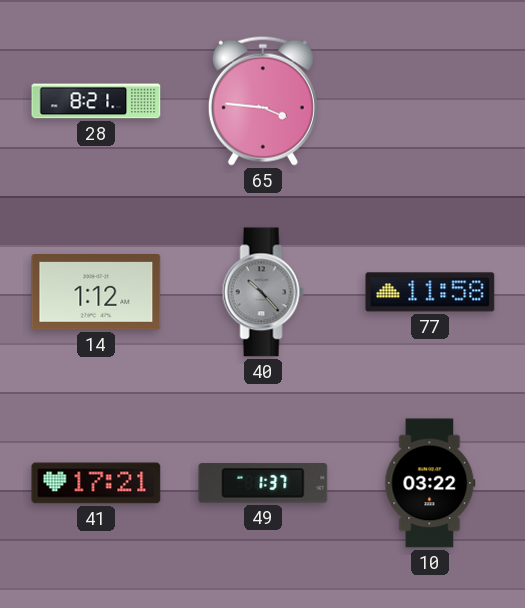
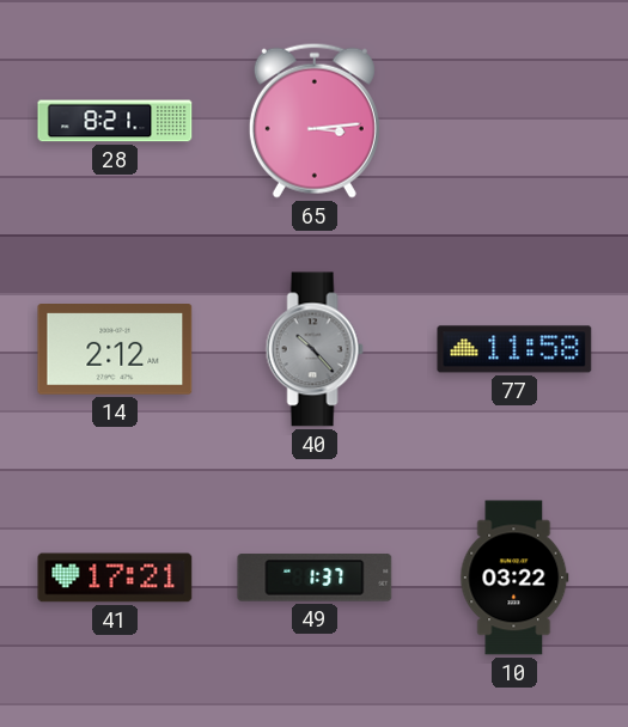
65: 3:46 -> 3:14 (315, 121)
14: 1:12 -> 2:12 (115, 350)
